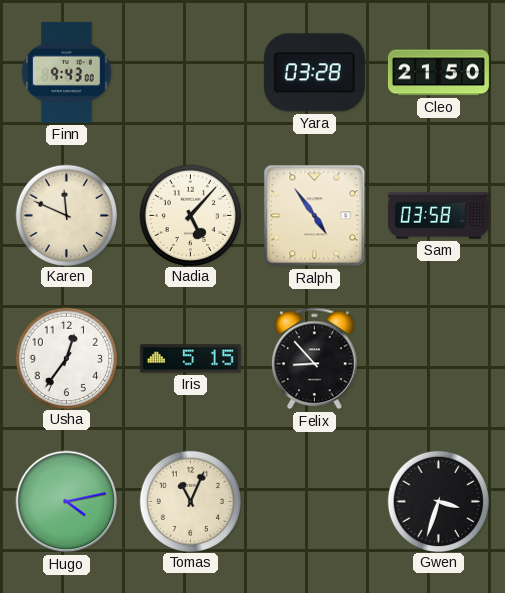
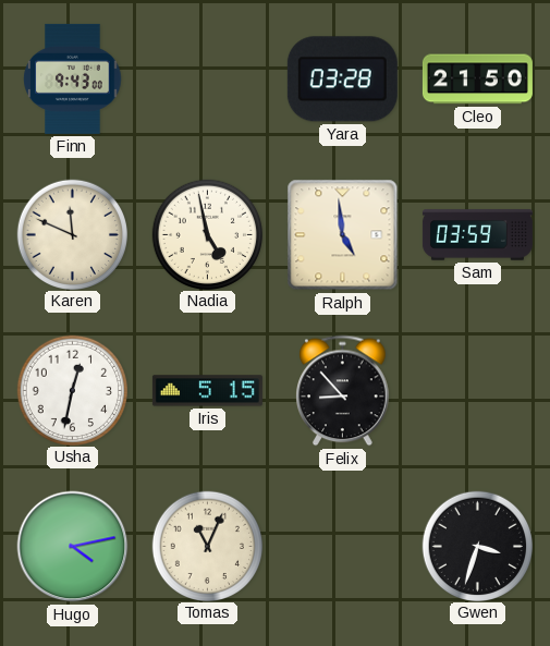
Nadia: 5:07 -> 4:58 (207, 234)
Ralph: 4:54 -> 4:59 (343, 235)
Sam: 03:58 -> 03:59 (477, 235)
Usha: 12:36 -> 12:32 (72, 390)
